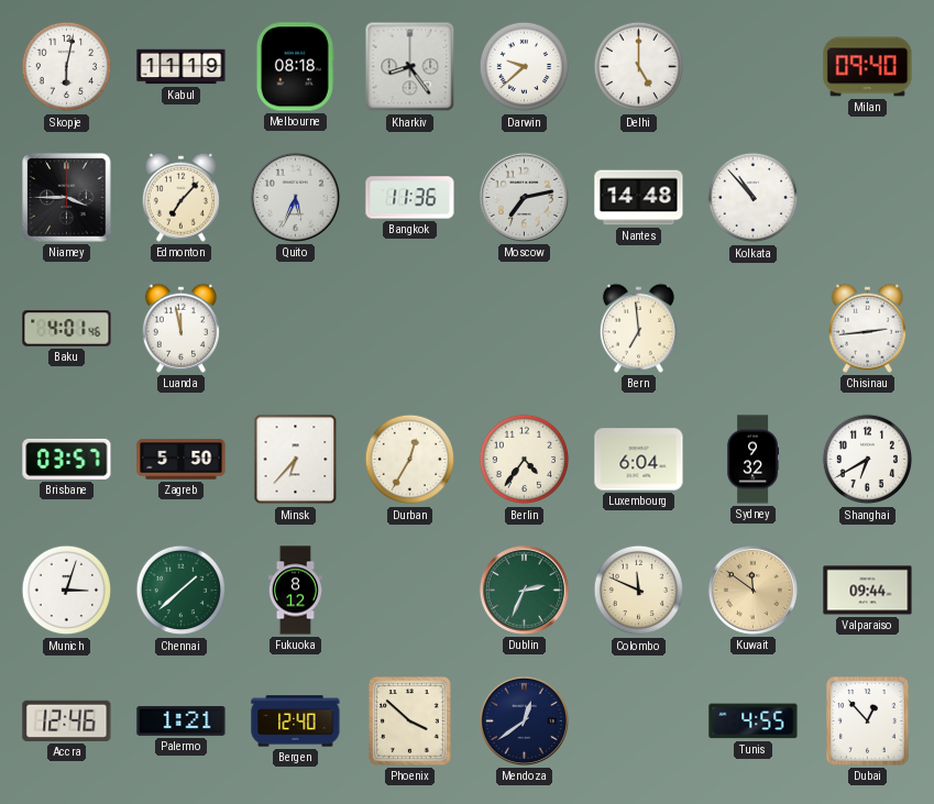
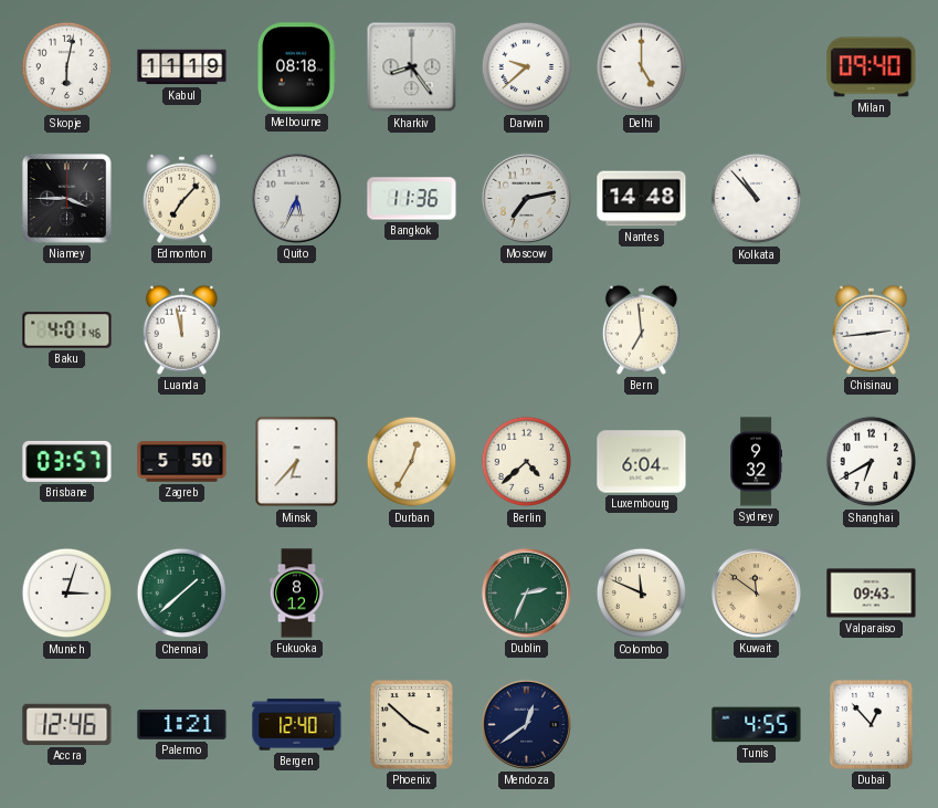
Berlin: 4:36 -> 4:38 (527, 462)
Valparaiso: 09:44 -> 09:43 (872, 594)
